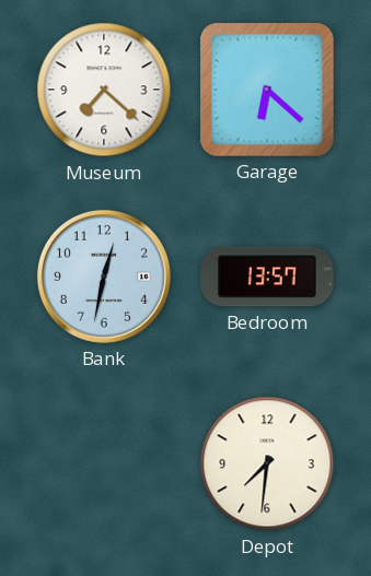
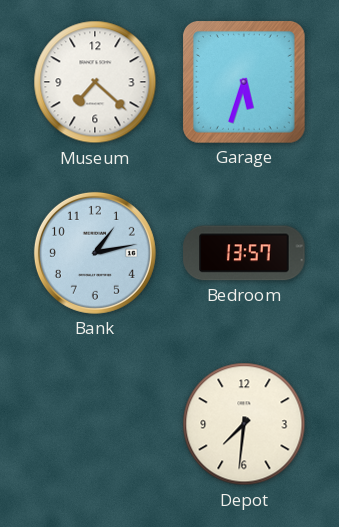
Garage: 6:22 -> 5:33 (244, 82)
Bank: 12:32 -> 1:13 (95, 253)
